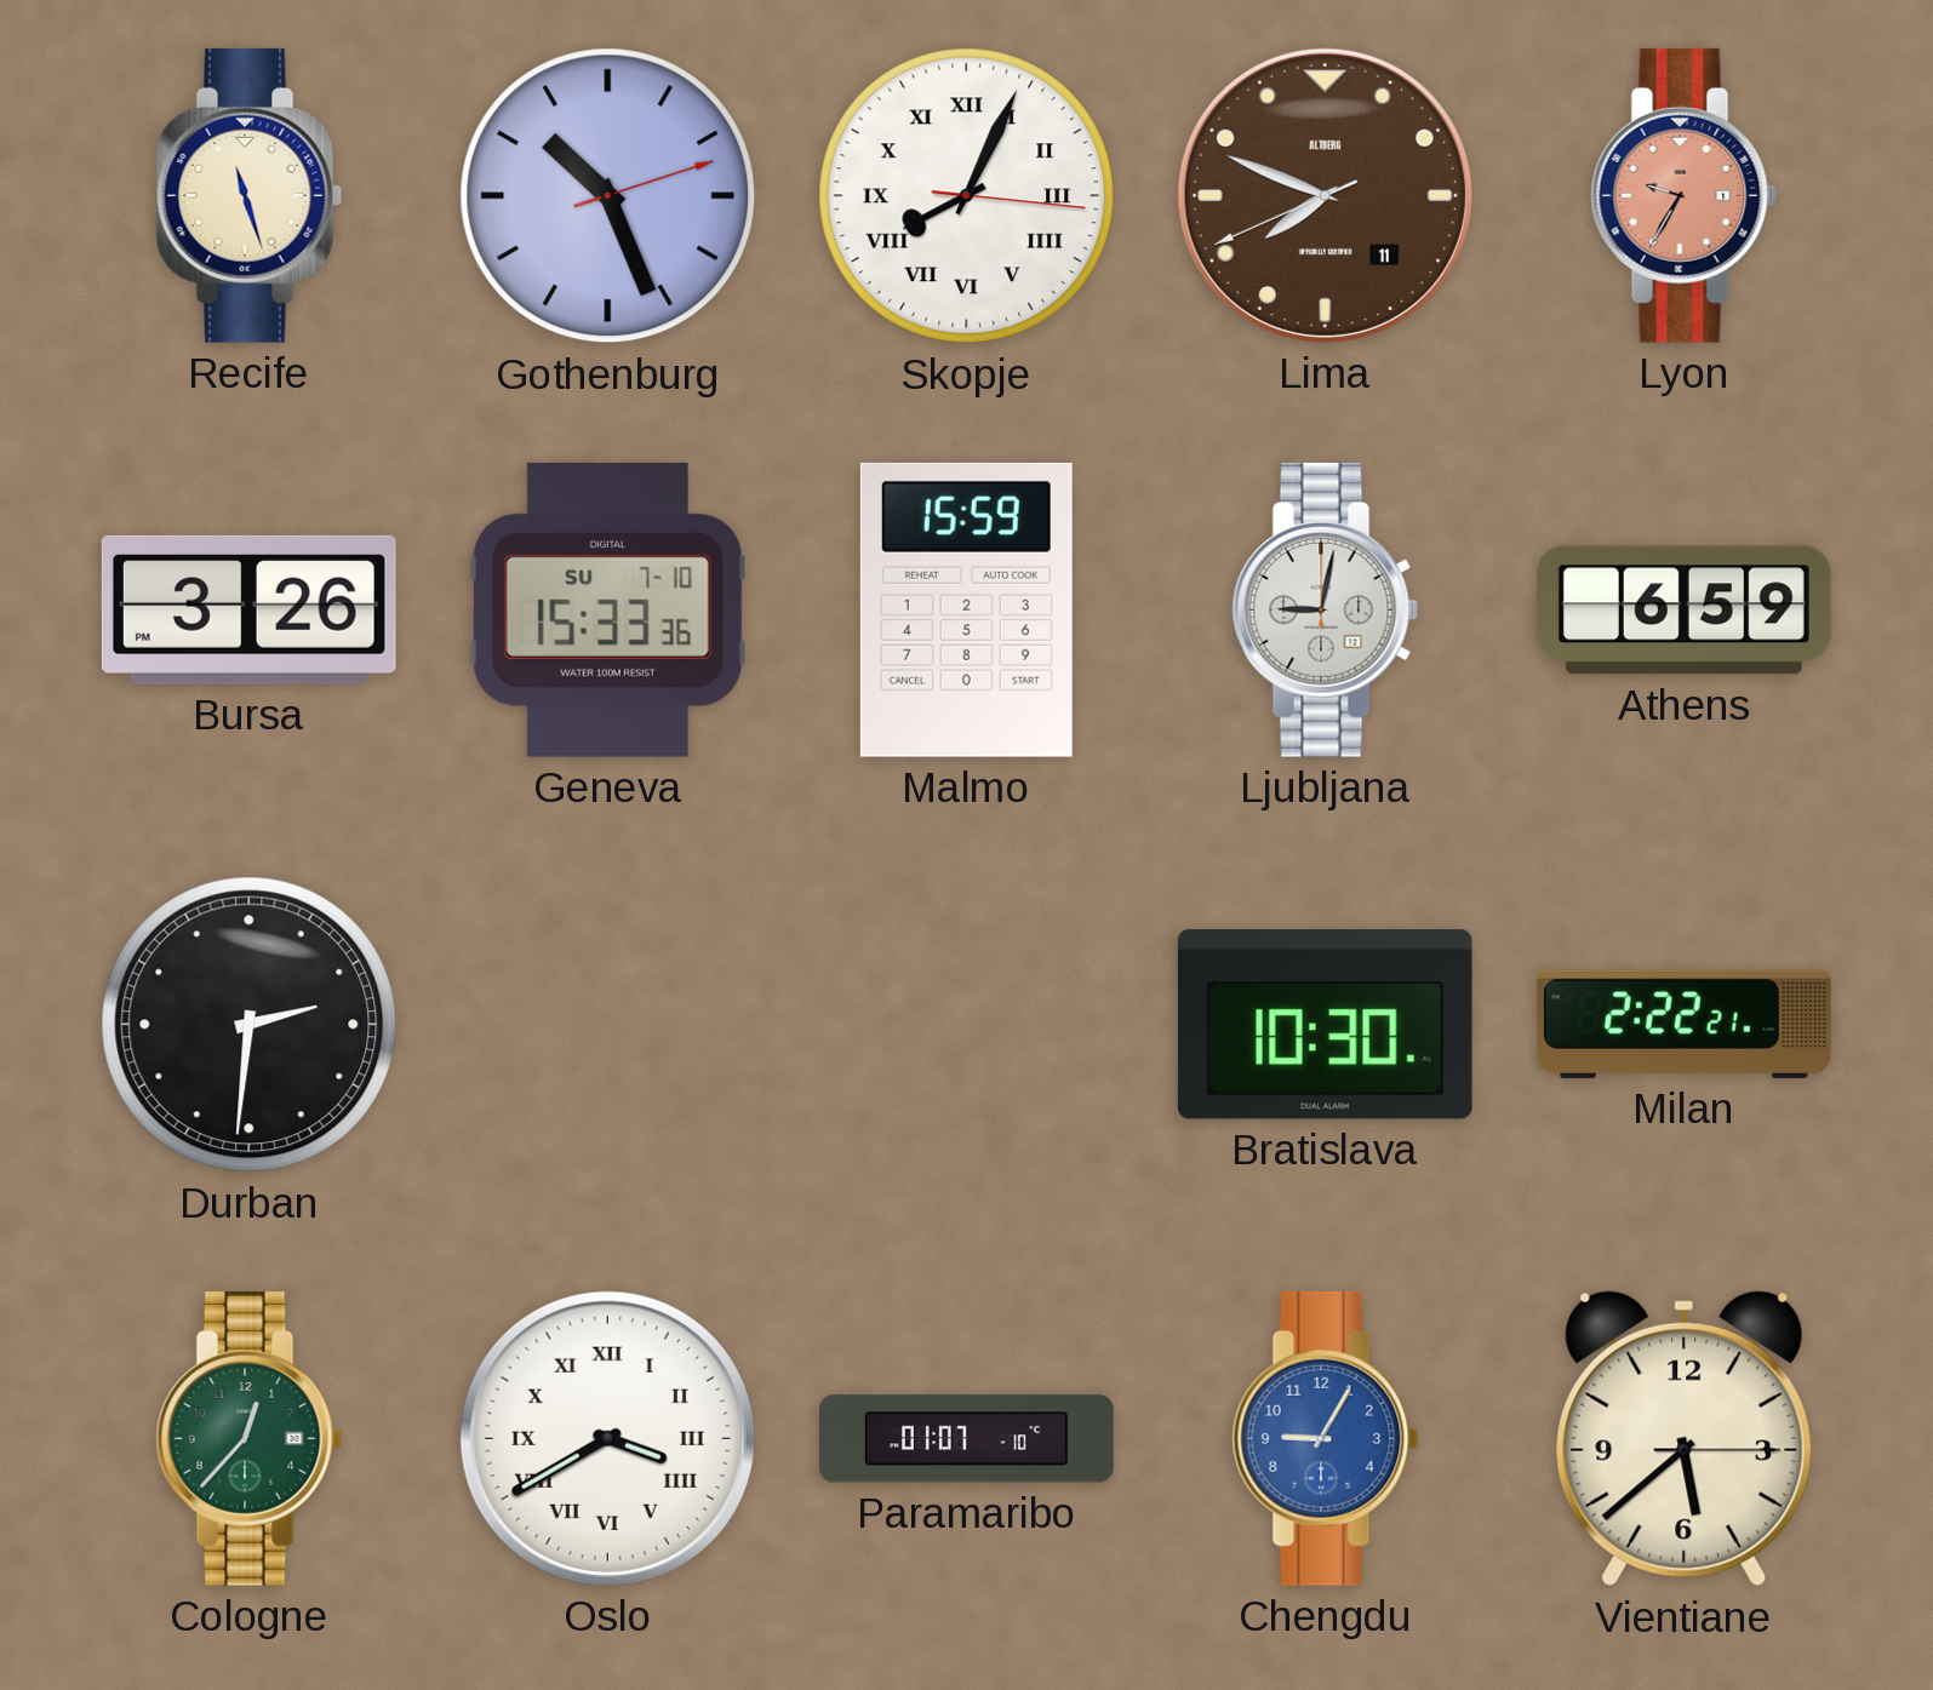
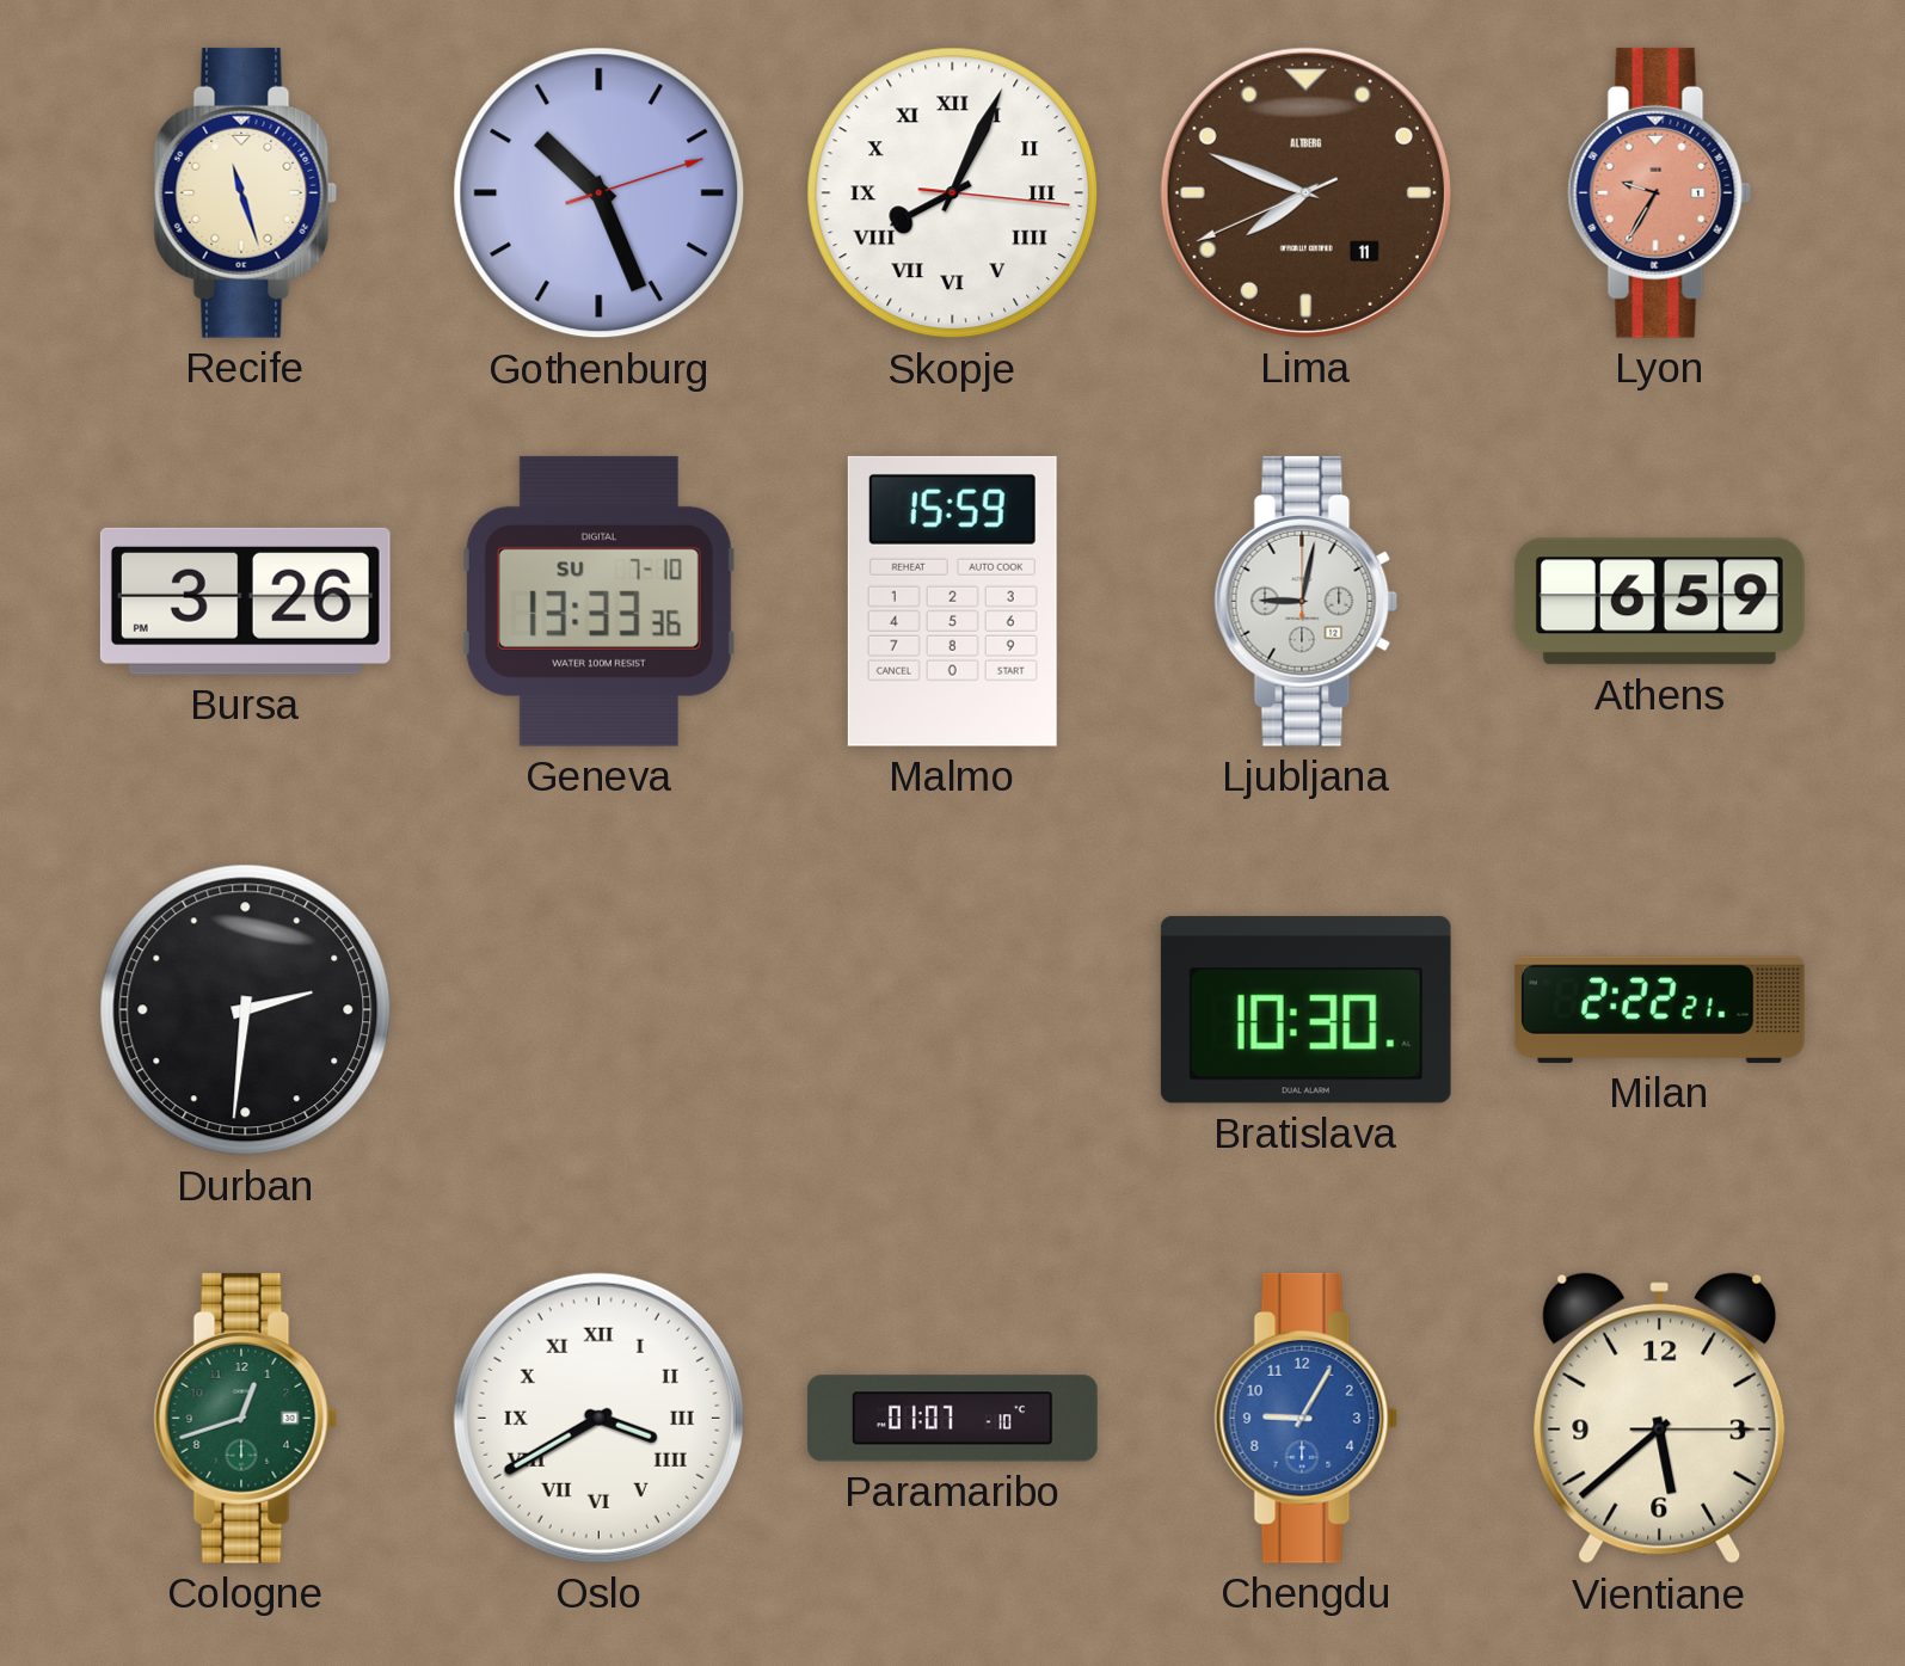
Geneva: 15:33 -> 13:33 (598, 601)
Cologne: 12:37 -> 12:42 (246, 1418)
